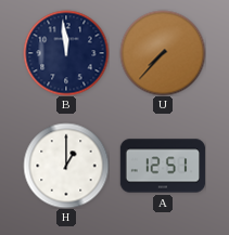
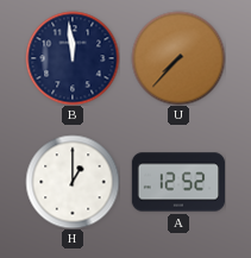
A: 12:51 -> 12:52 (178, 182)
